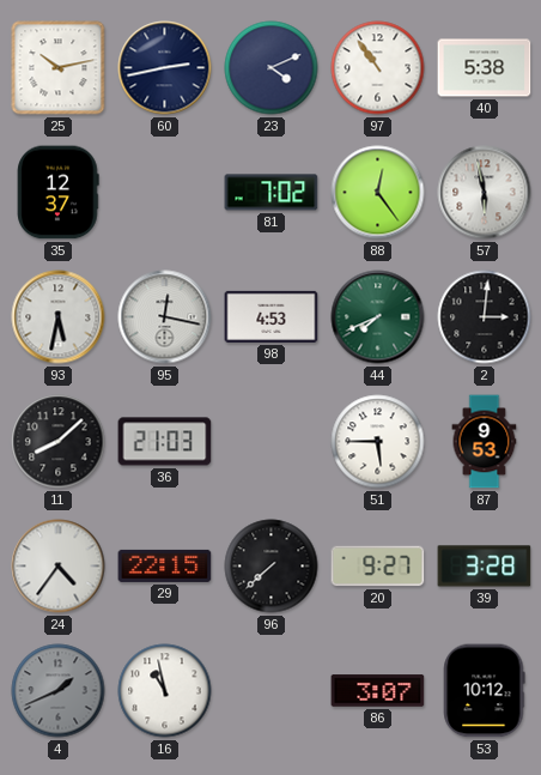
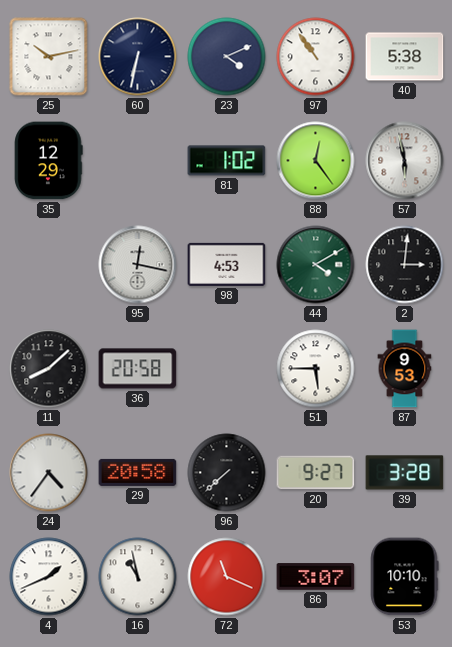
60: 2:43 -> 6:32 (138, 57)
35: 12:37 -> 12:29 (49, 161)
81: 7:02 -> 1:02 (227, 161)
93: 5:32 -> none (59, 317)
44: 7:41 -> 4:10 (316, 265)
36: 21:03 -> 20:58 (138, 369)
29: 22:15 -> 20:58 (138, 472)
4 dial: grey -> white (49, 577)
72: none -> 11:19 (227, 577)
53: 10:12 -> 10:10 (405, 577)
